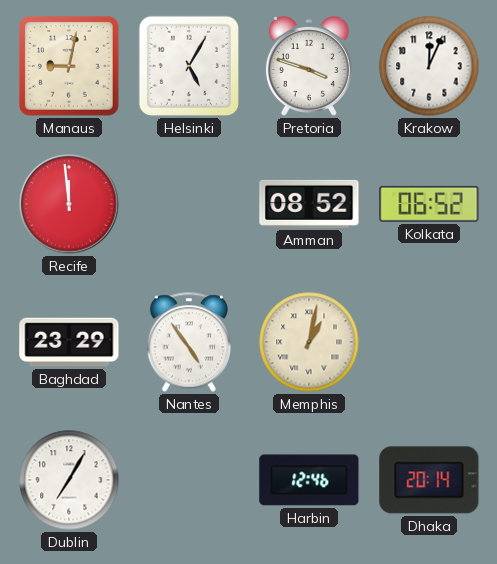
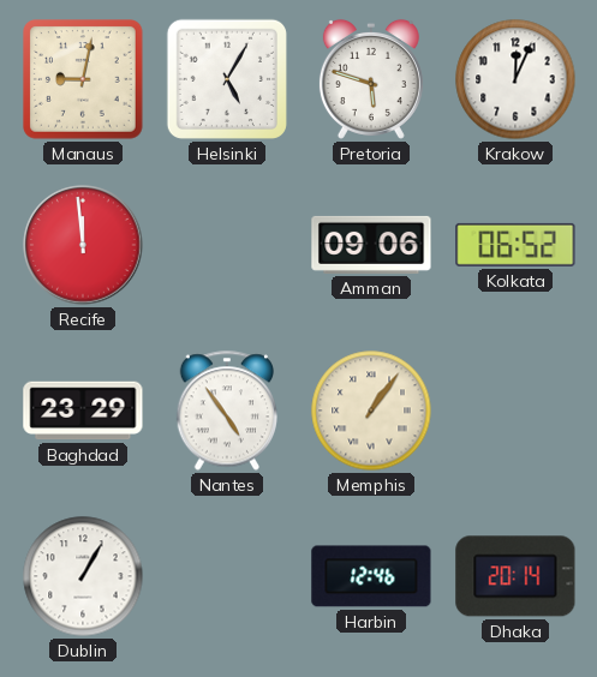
Pretoria: 3:48 -> 5:48 (371, 79)
Amman: 08:52 -> 09:06 (371, 245)
Memphis: 1:02 -> 1:06 (371, 411)
Dublin: 7:05 -> 1:05 (83, 576)
